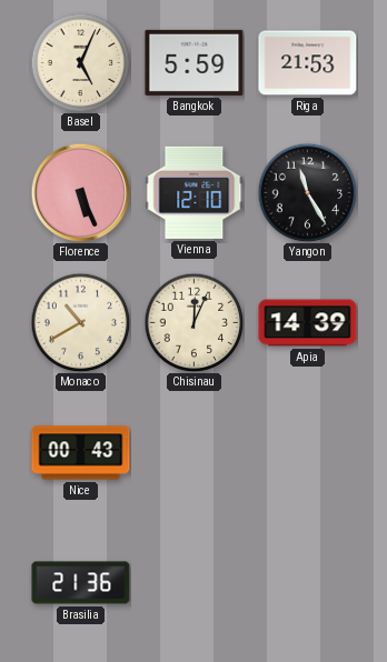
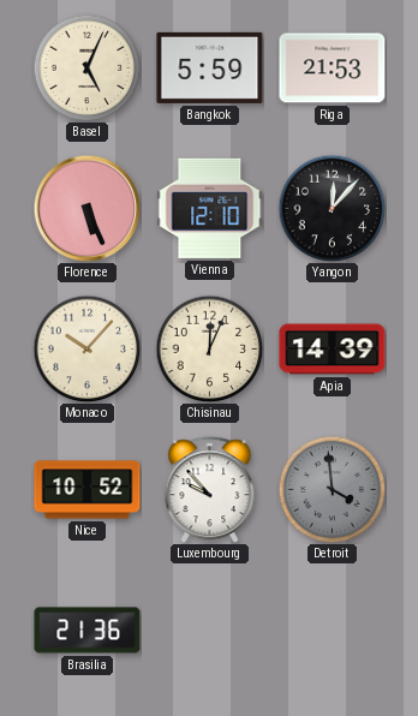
Yangon: 11:25 -> 12:07 (332, 208)
Monaco: 10:40 -> 10:07 (86, 348)
Nice: 00:43 -> 10:52 (88, 490)
Luxembourg: none -> 9:53 (210, 490)
Detroit: none -> 3:59 (332, 489)
